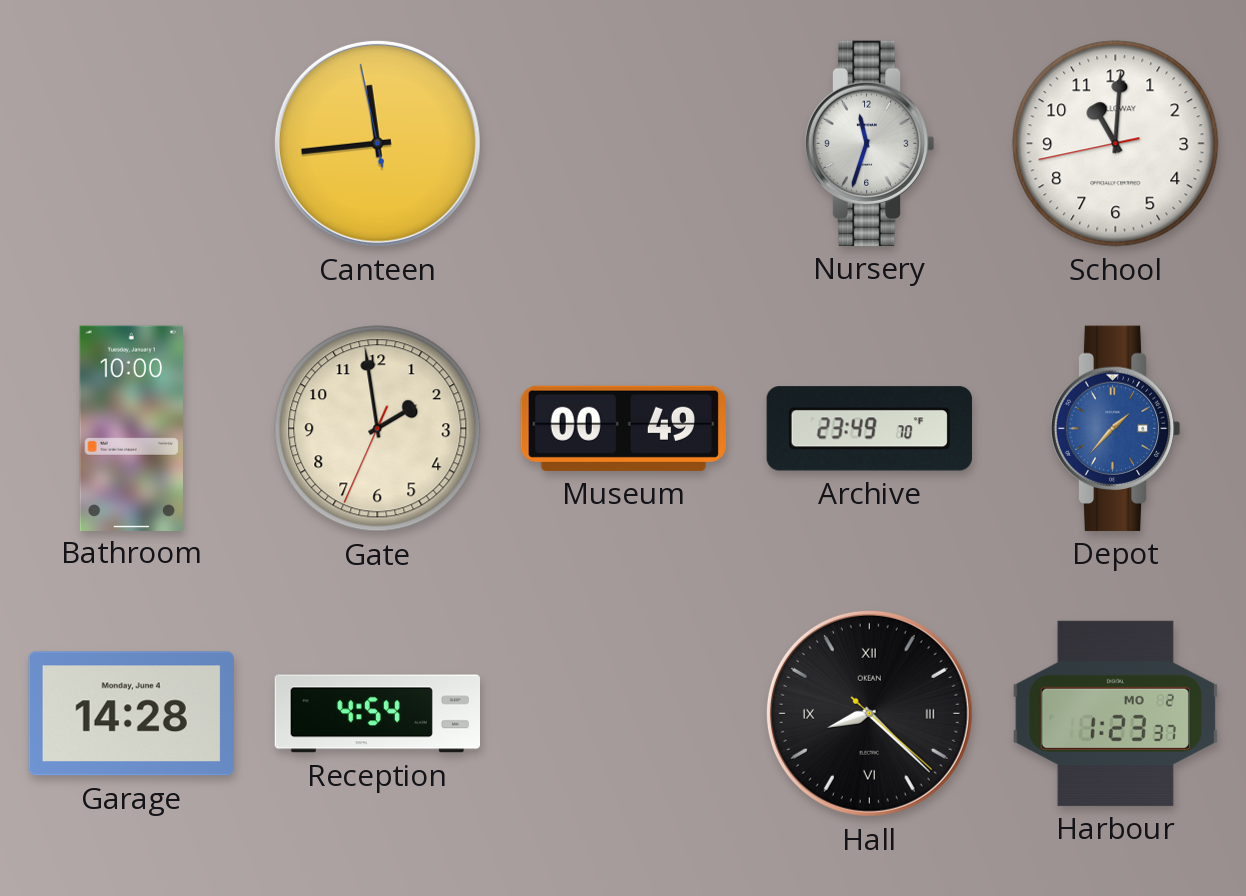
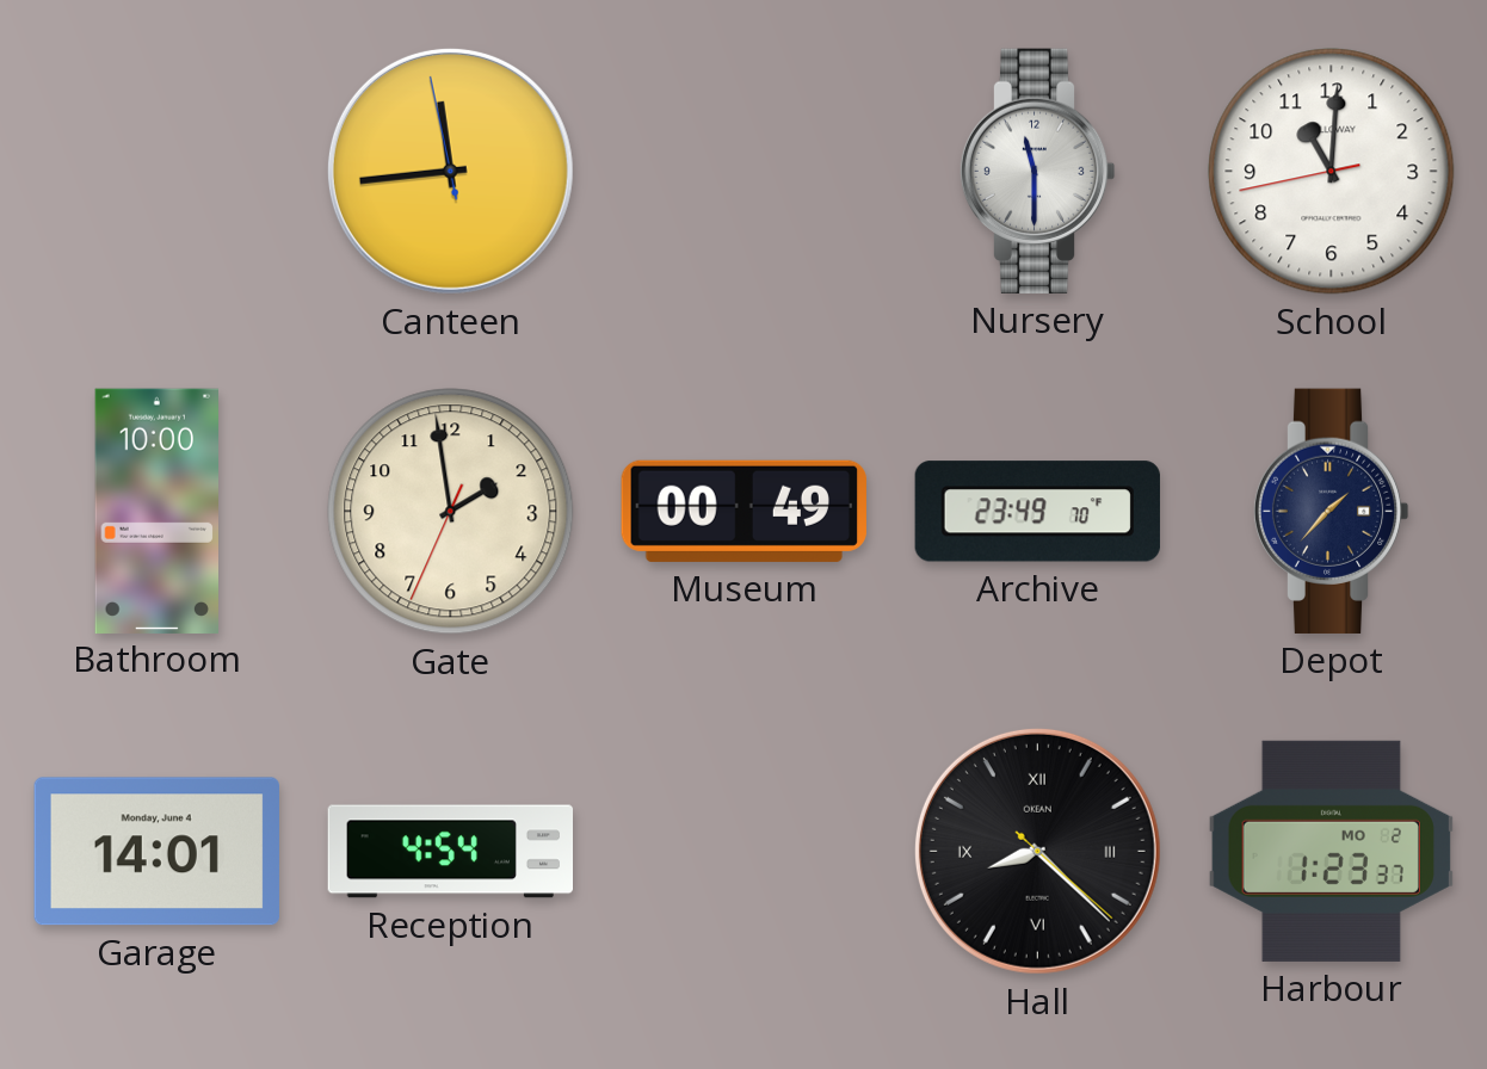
Nursery: 11:33 -> 11:30 (1037, 171)
Depot dial: blue -> navy (1331, 511)
Garage: 14:28 -> 14:01 (156, 852)
